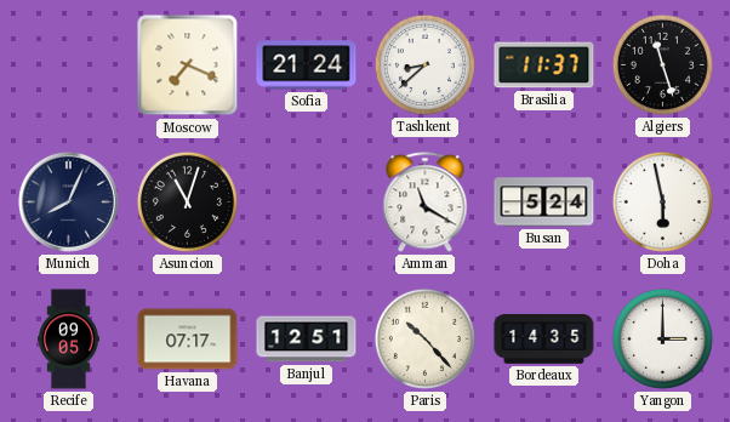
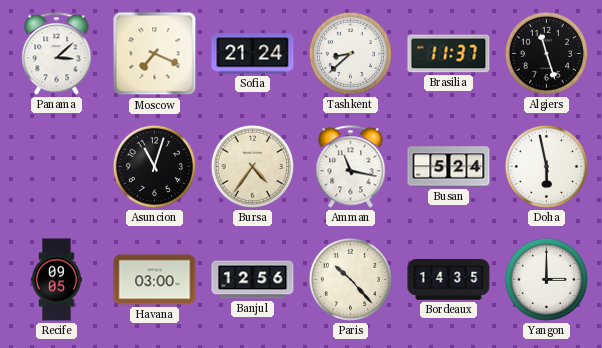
Panama: none -> 3:08 (57, 54)
Munich: 8:04 -> none (68, 201)
Bursa: none -> 4:36 (252, 166)
Amman: 11:20 -> 11:17 (351, 167)
Havana: 07:17 -> 03:00 (155, 280)
Banjul: 12:51 -> 12:56 (253, 280)
